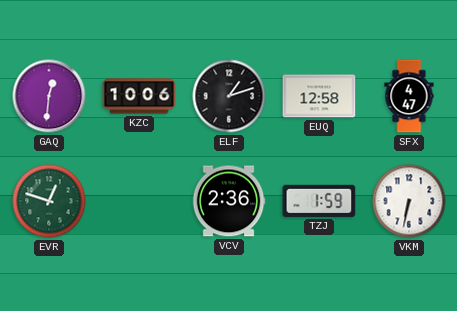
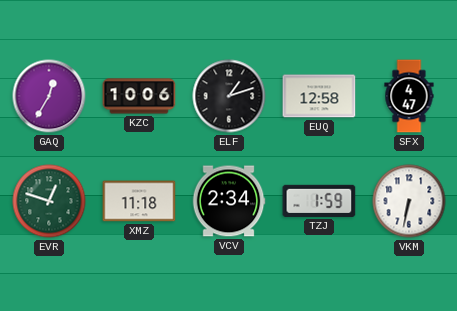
GAQ: 12:31 -> 12:35 (49, 96)
XMZ: none -> 11:18 (139, 201)
VCV: 2:36 -> 2:34 (229, 201)
